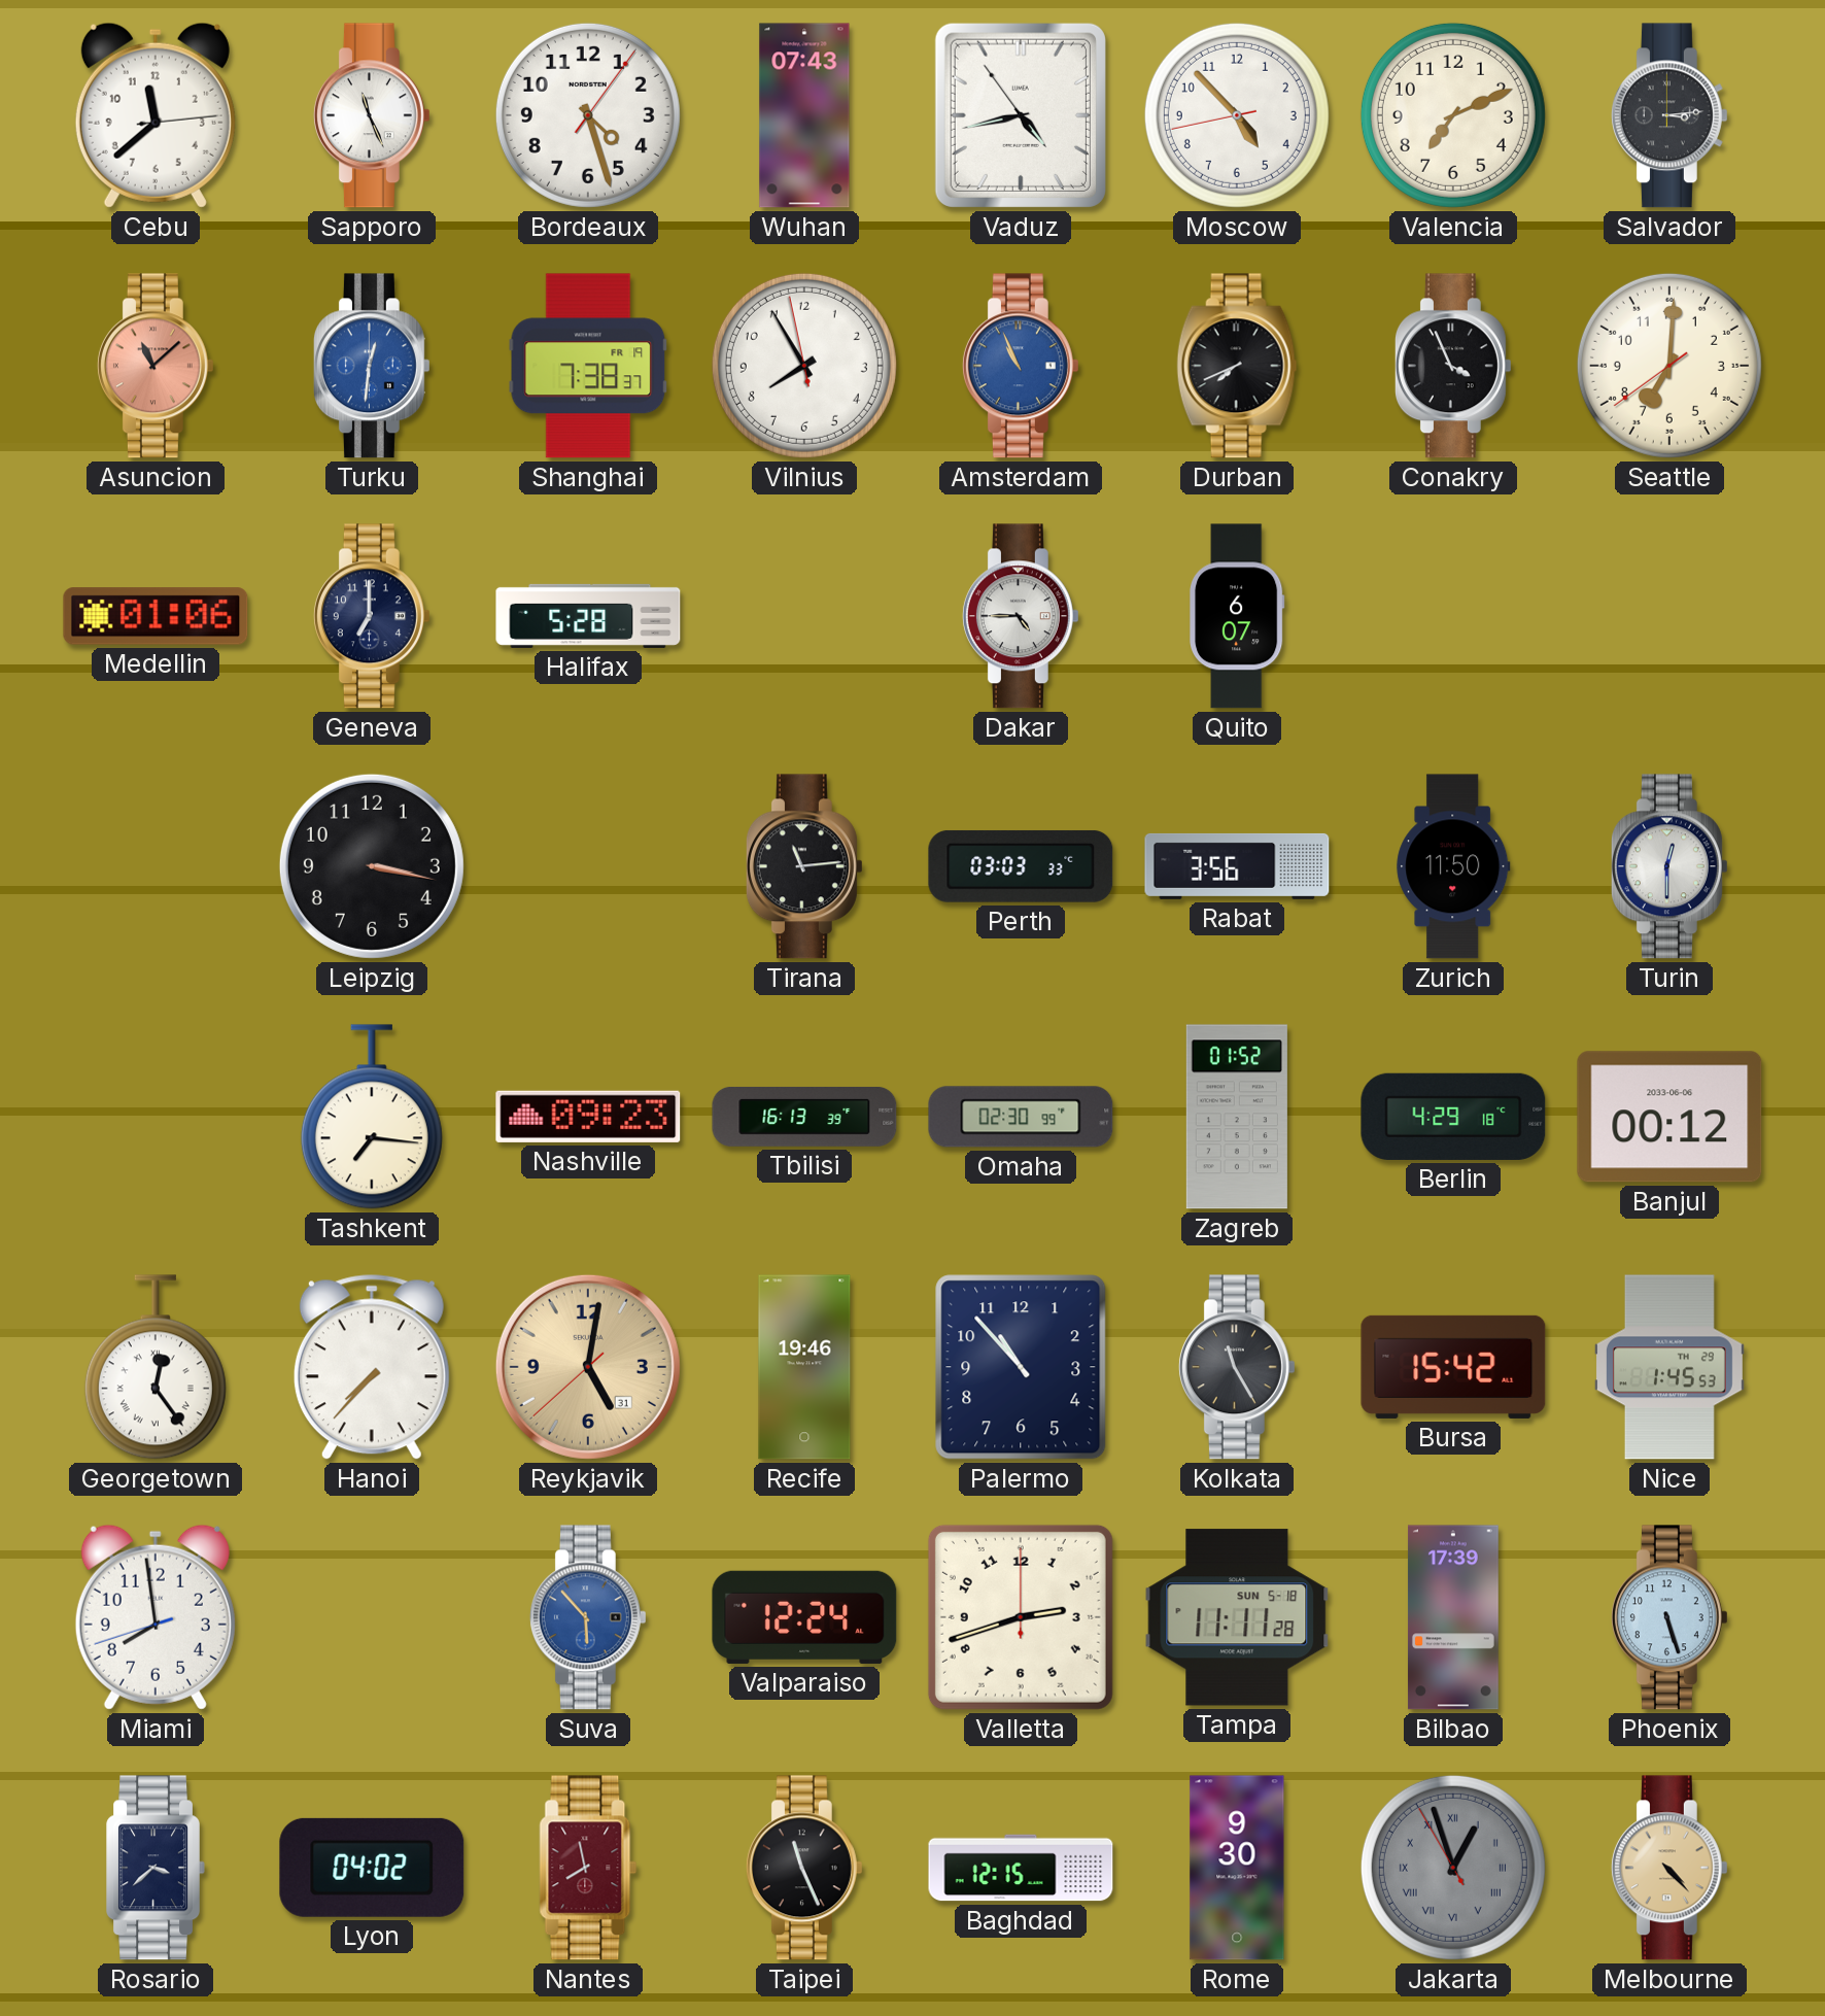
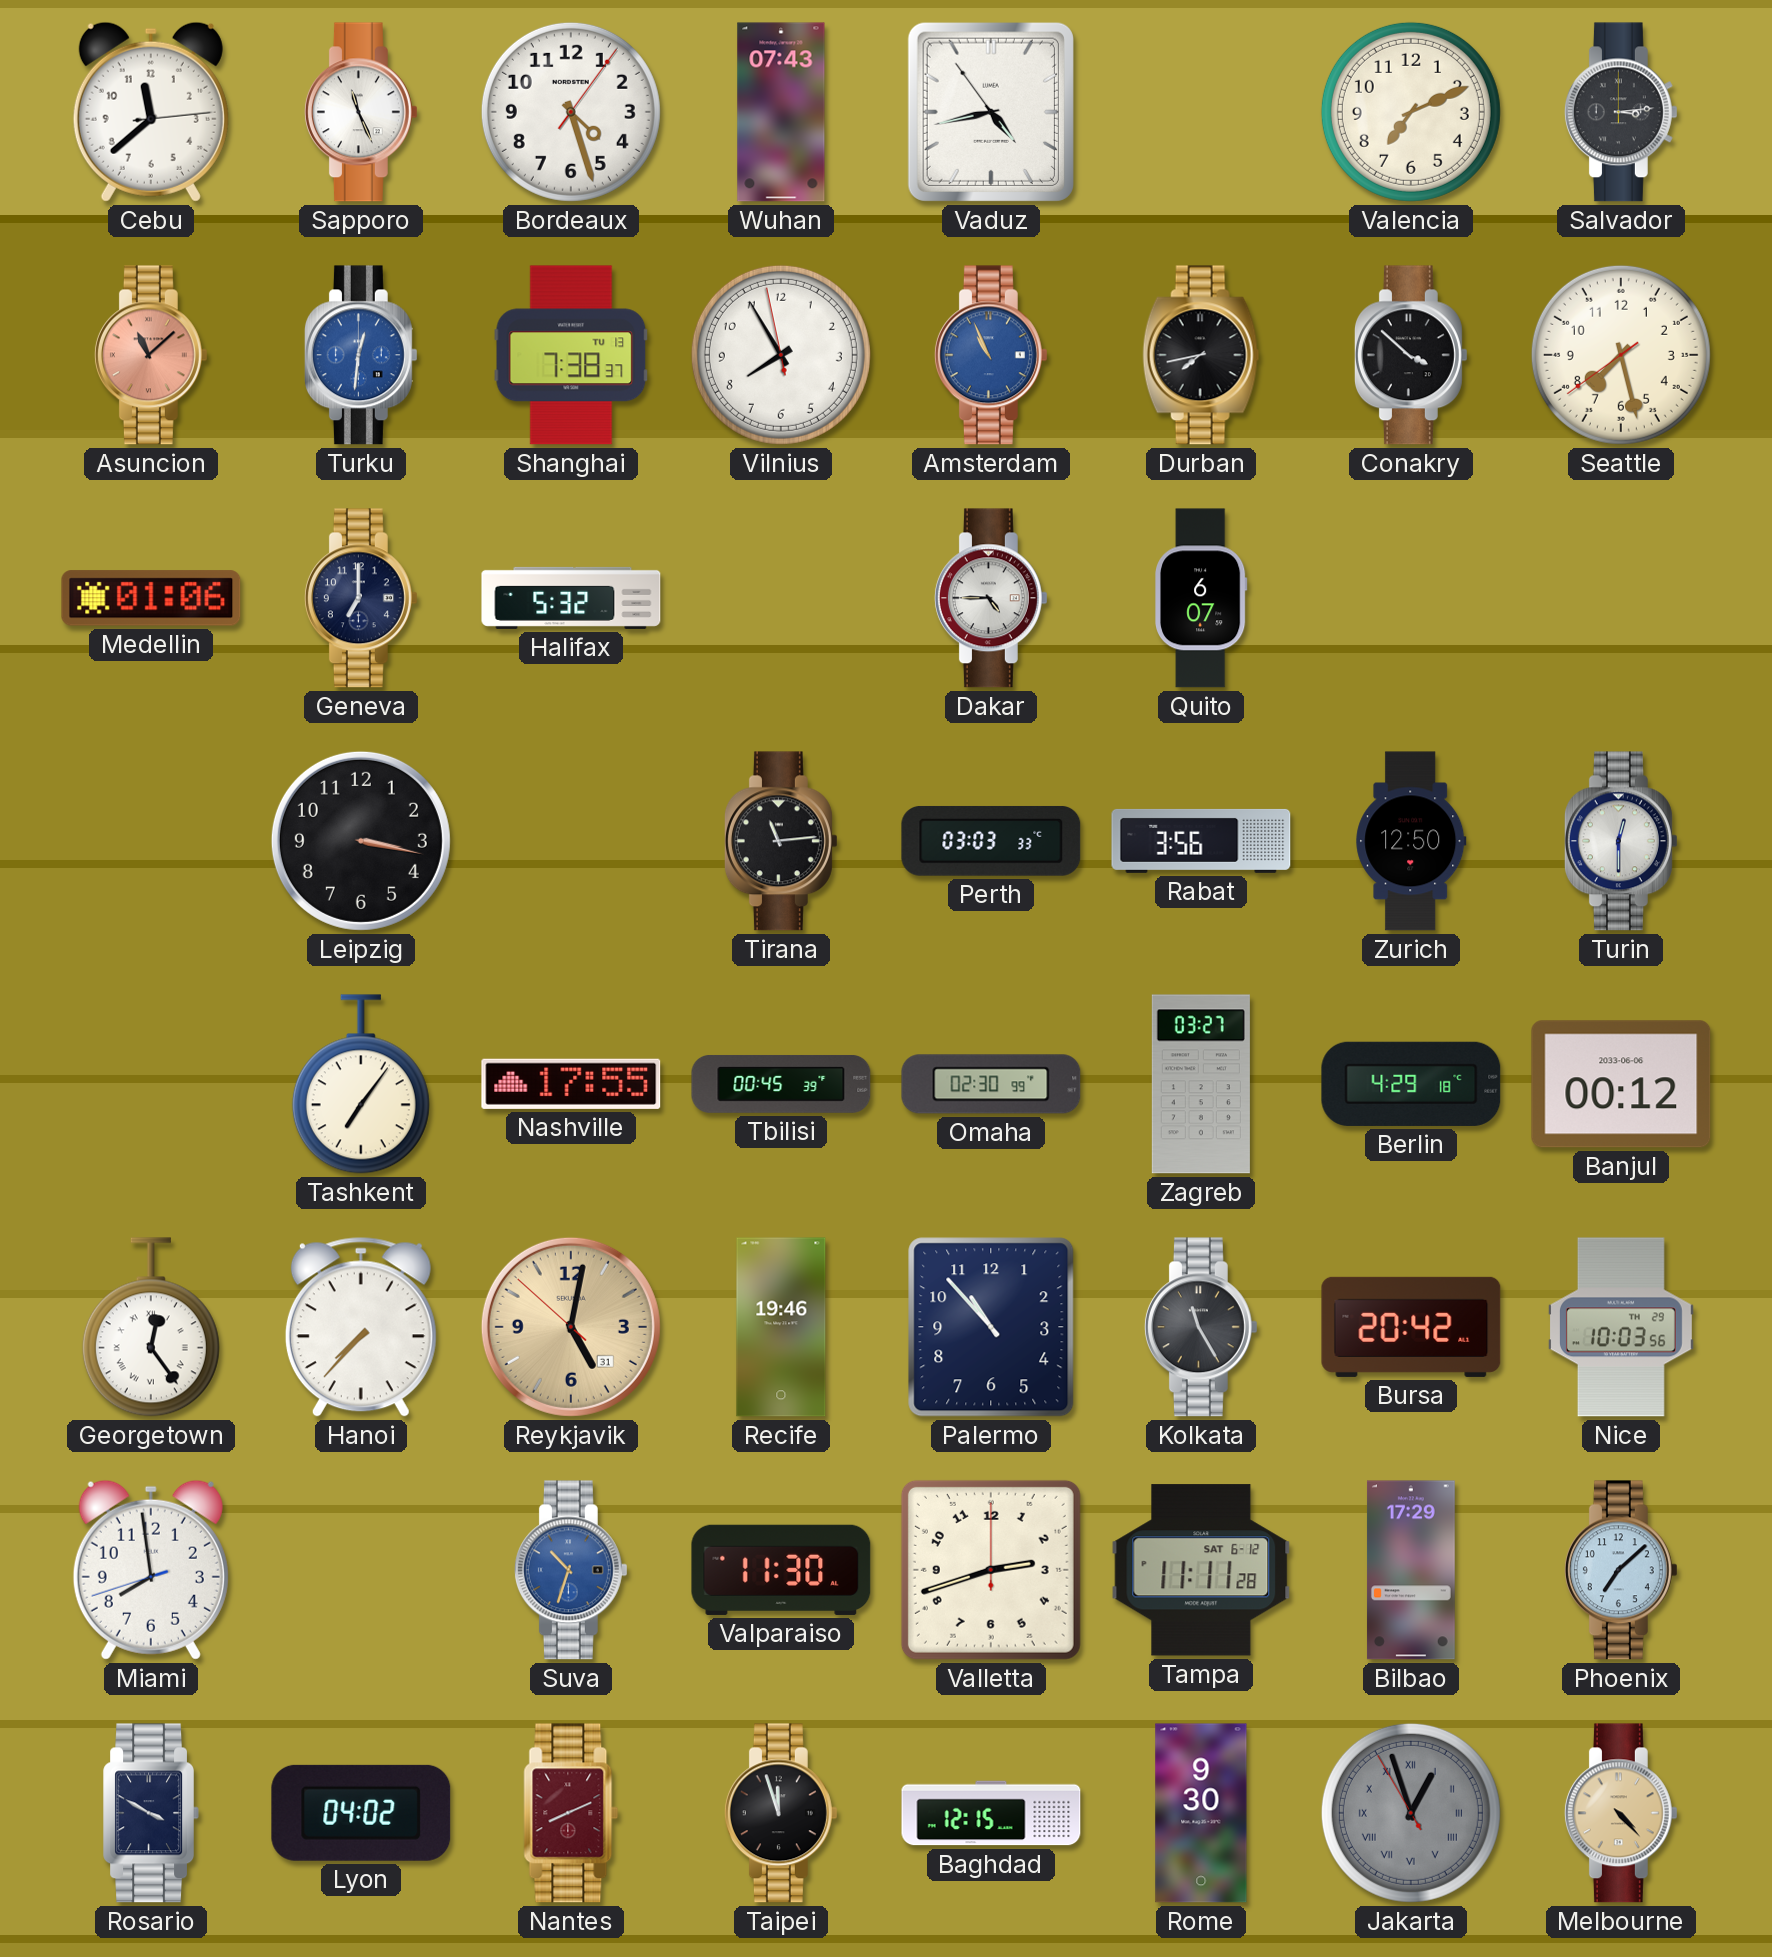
Moscow: 4:52 -> none (1237, 115)
Shanghai date: FR 19 -> TU 13 (571, 355)
Durban: 7:41 -> 7:43 (1201, 355)
Conakry: 3:56 -> 3:52 (1411, 355)
Seattle: 7:00 -> 7:27 (1621, 355)
Halifax: 5:28 -> 5:32 (571, 598)
Zurich: 11:50 -> 12:50 (1411, 841)
Tashkent: 7:16 -> 7:06 (361, 1084)
Nashville: 09:23 -> 17:55 (571, 1084)
Tbilisi: 16:13 -> 00:45 (781, 1084)
Zagreb: 01:52 -> 03:27 (1201, 1084)
Reykjavik: 5:01:38 -> 5:01:52 (571, 1327)
Bursa: 15:42 -> 20:42 (1411, 1327)
Nice: 1:45 -> 10:03 (1621, 1327)
Suva: 5:53 -> 10:33 (571, 1570)
Valparaiso: 12:24 -> 11:30 (781, 1570)
Tampa date: SUN 5-18 -> SAT 6-12 (1201, 1570)
Bilbao: 17:39 -> 17:29 (1411, 1570)
Phoenix: 5:27 -> 7:08 (1621, 1570)
Rosario: 3:38 -> 3:50 (151, 1813)
Nantes: 7:58 -> 8:11 (571, 1813)
Taipei: 11:26 -> 11:57 (781, 1813)
